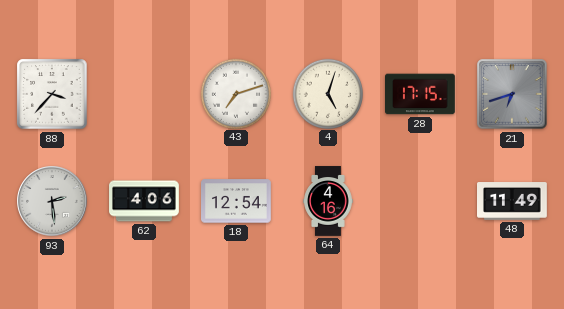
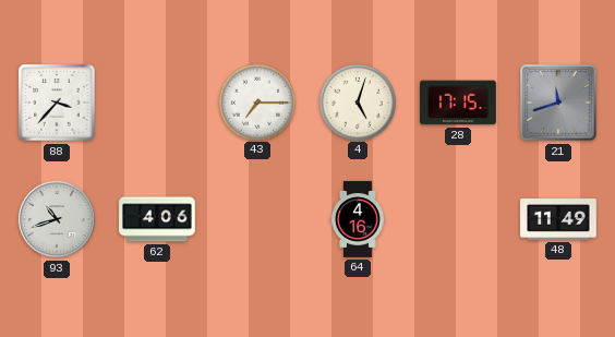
43: 7:12 -> 7:15 (256, 101)
21: 6:42 -> 11:42 (558, 103)
93: 2:29 -> 10:42 (57, 219)
18: 12:54 -> none (237, 201)
